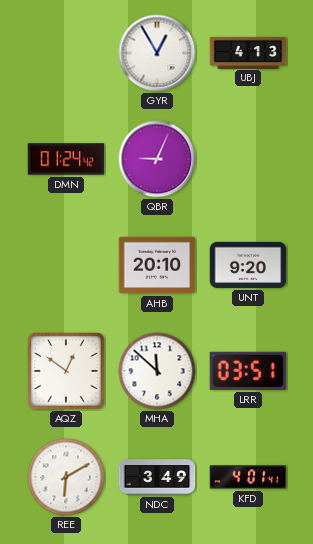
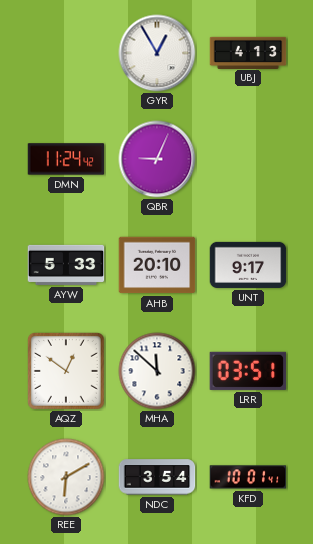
DMN: 01:24 -> 11:24 (66, 159)
AYW: none -> 5:33 (66, 265)
UNT: 9:20 -> 9:17 (248, 265)
NDC: 3:49 -> 3:54 (157, 477)
KFD: 4:01 -> 10:01 (248, 477)
